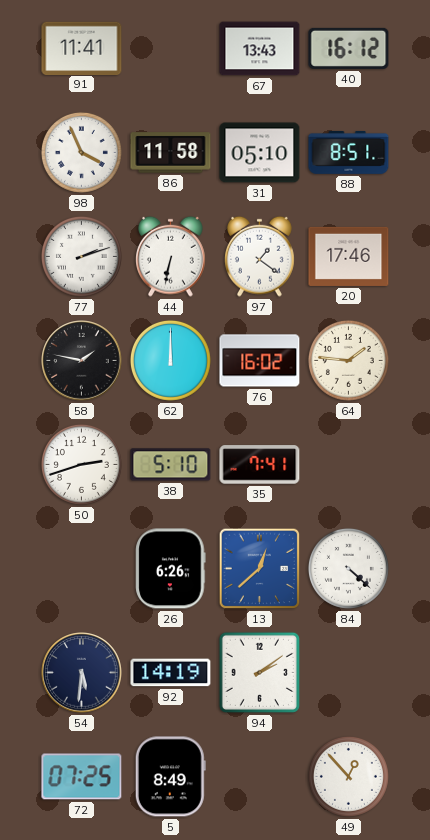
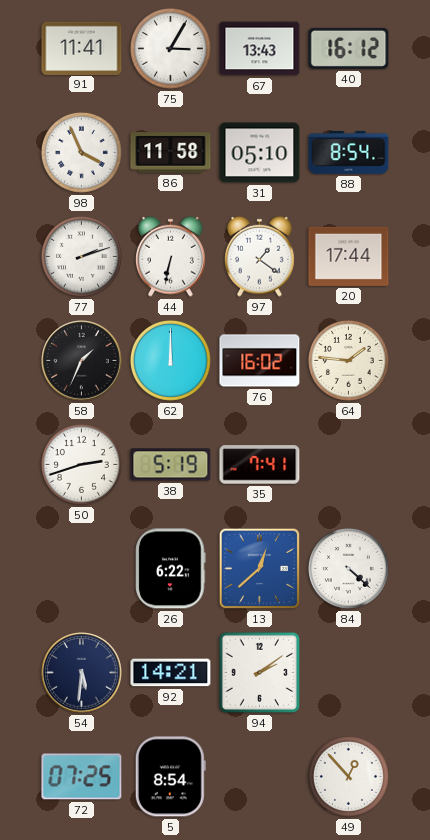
75: none -> 3:05 (170, 48)
88: 8:51 -> 8:54 (349, 152)
20: 17:46 -> 17:44 (349, 256)
58: 1:47 -> 1:34 (82, 361)
38: 5:10 -> 5:19 (171, 465)
26: 6:26 -> 6:22 (171, 569)
92: 14:19 -> 14:21 (171, 673)
5: 8:49 -> 8:54 (170, 777)
